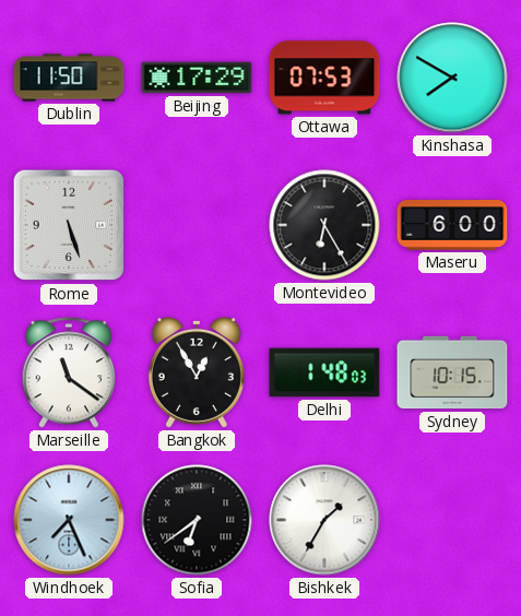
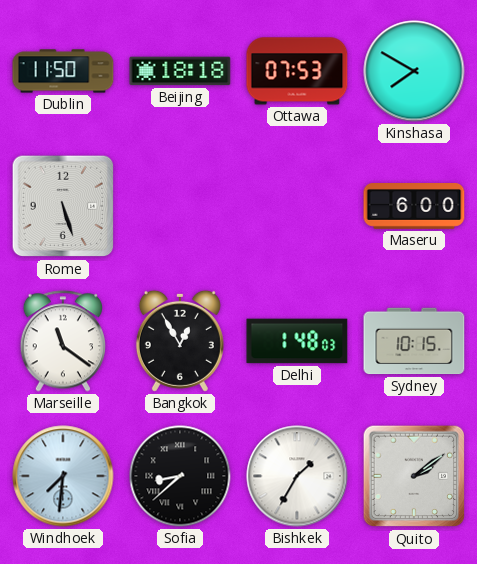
Beijing: 17:29 -> 18:18 (180, 71)
Montevideo: 6:25 -> none (324, 225)
Windhoek: 7:26 -> 7:31 (63, 476)
Sofia: 6:39 -> 8:38 (180, 476)
Quito: none -> 2:09 (414, 476)
